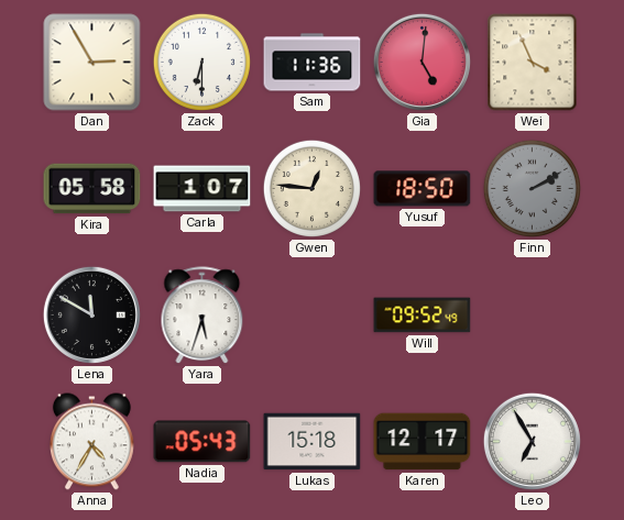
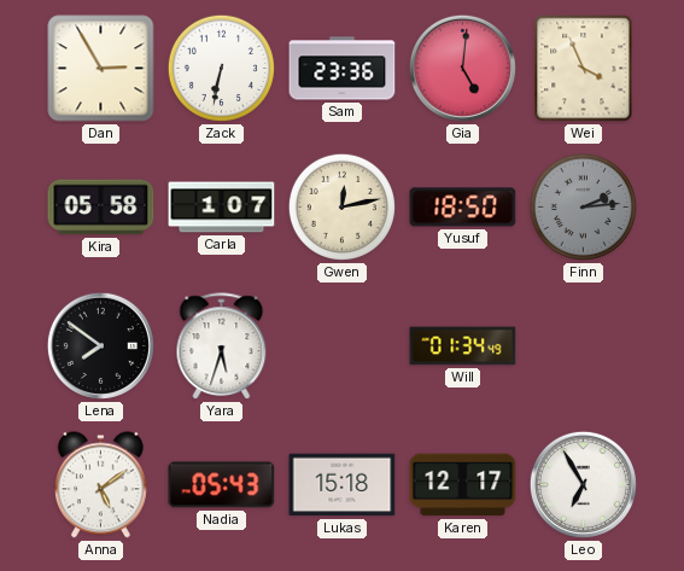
Zack: 6:30 -> 6:32 (221, 68)
Sam: 11:36 -> 23:36 (343, 69)
Gwen: 12:46 -> 12:13 (341, 206)
Finn: 2:10 -> 2:14 (583, 206)
Lena: 11:50 -> 7:51 (100, 345)
Will: 09:52 -> 01:34 (463, 346)
Anna: 4:35 -> 5:09 (100, 485)
